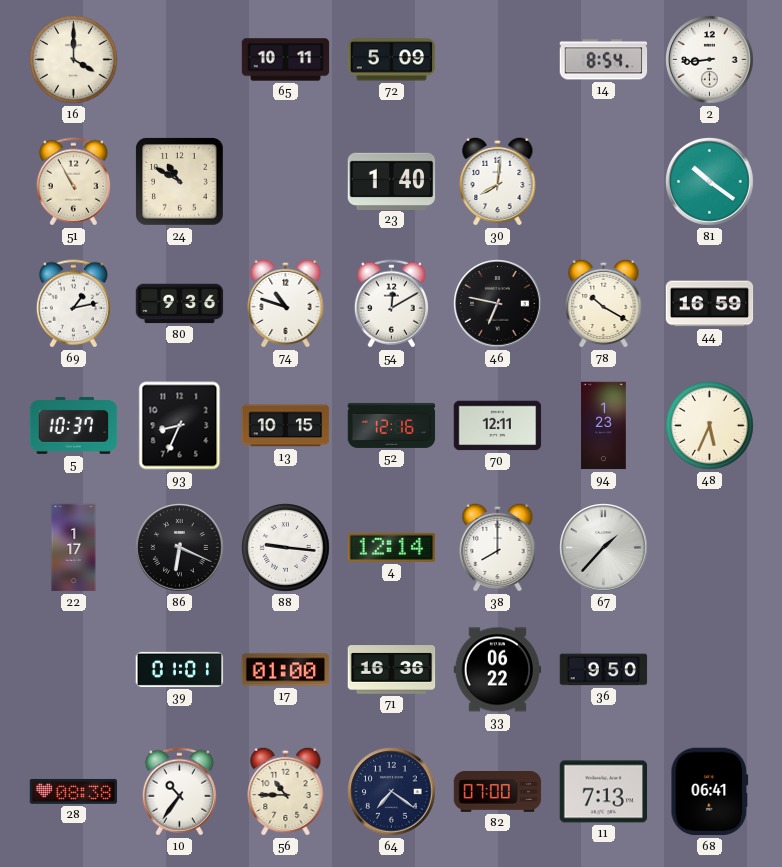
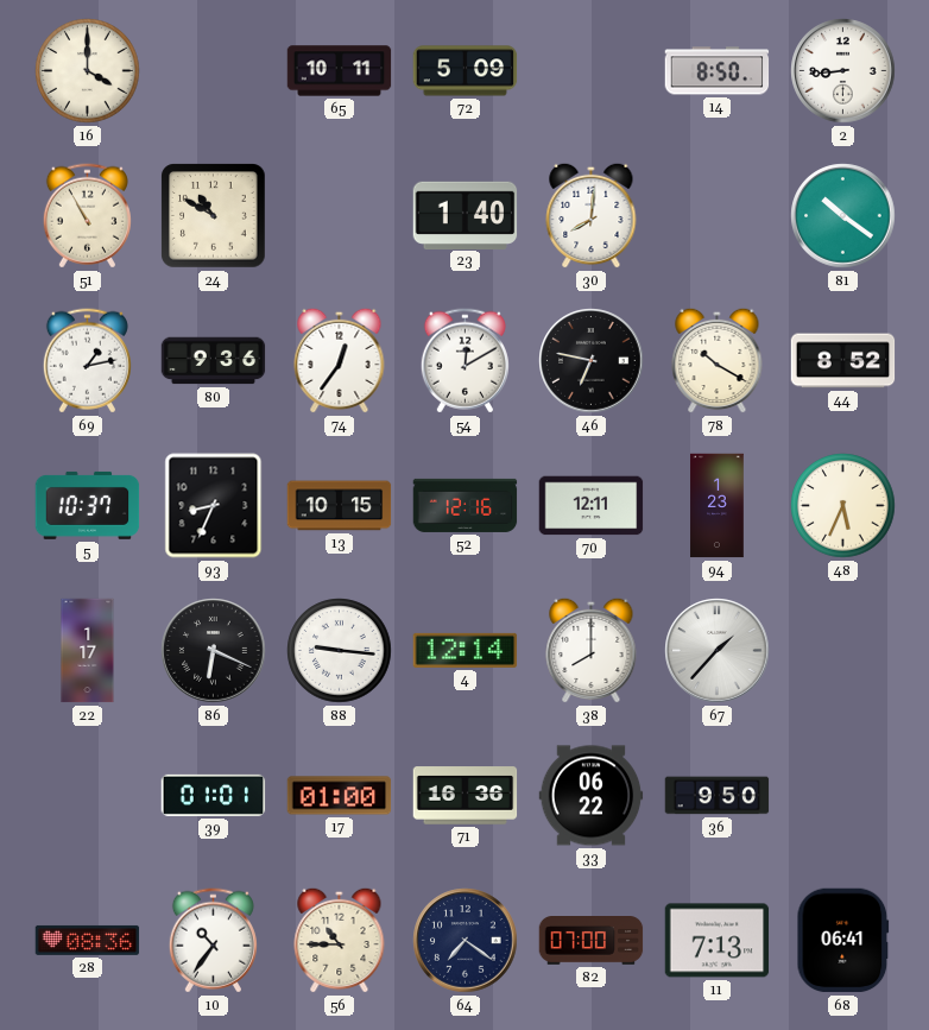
14: 8:54 -> 8:50 (718, 71)
74: 10:48 -> 12:36 (340, 360)
44: 16:59 -> 8:52 (843, 361)
28: 08:38 -> 08:36 (88, 940)
